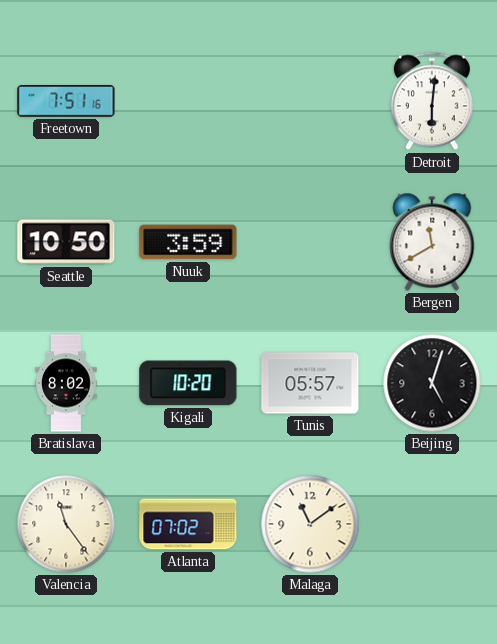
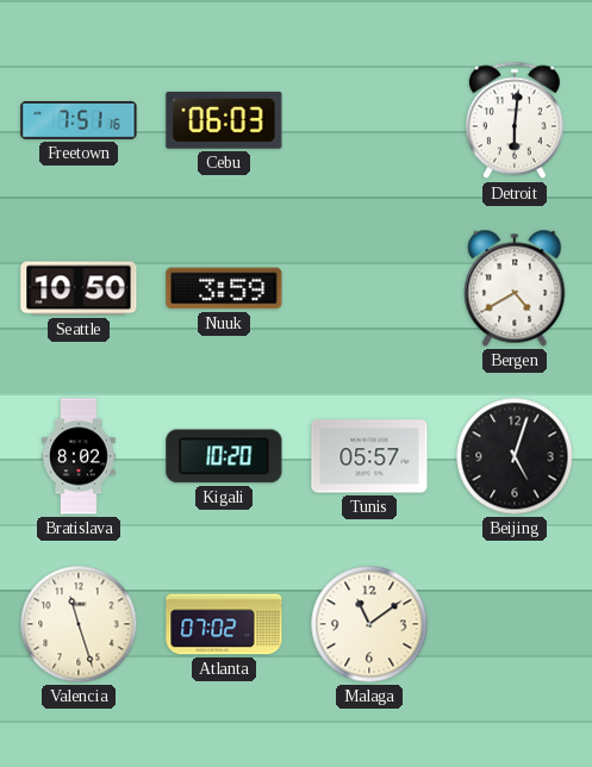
Cebu: none -> 06:03 (224, 120)
Bergen: 11:40 -> 4:40 (515, 288)
Valencia: 11:24 -> 11:27 (79, 624)
